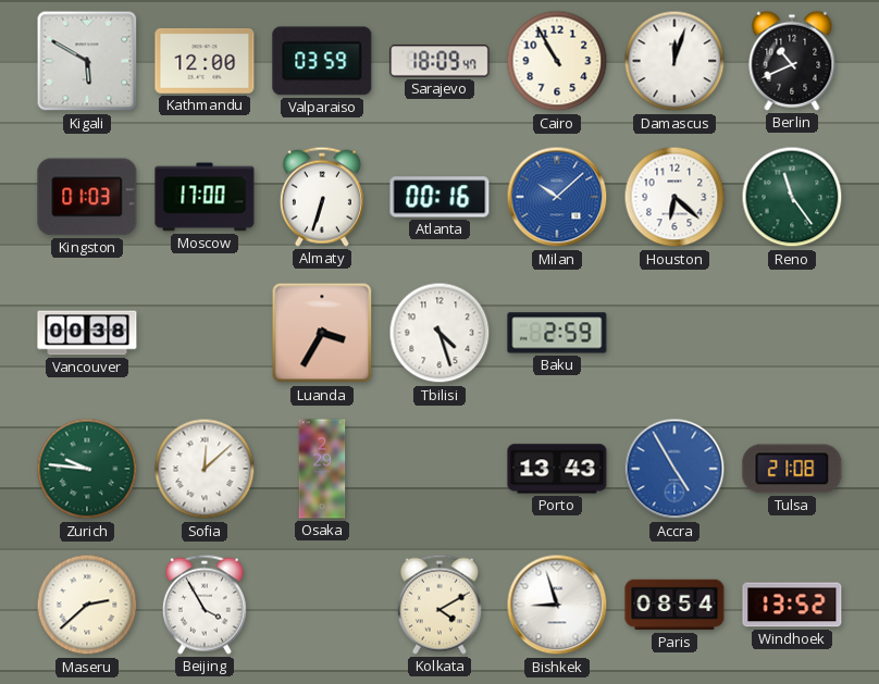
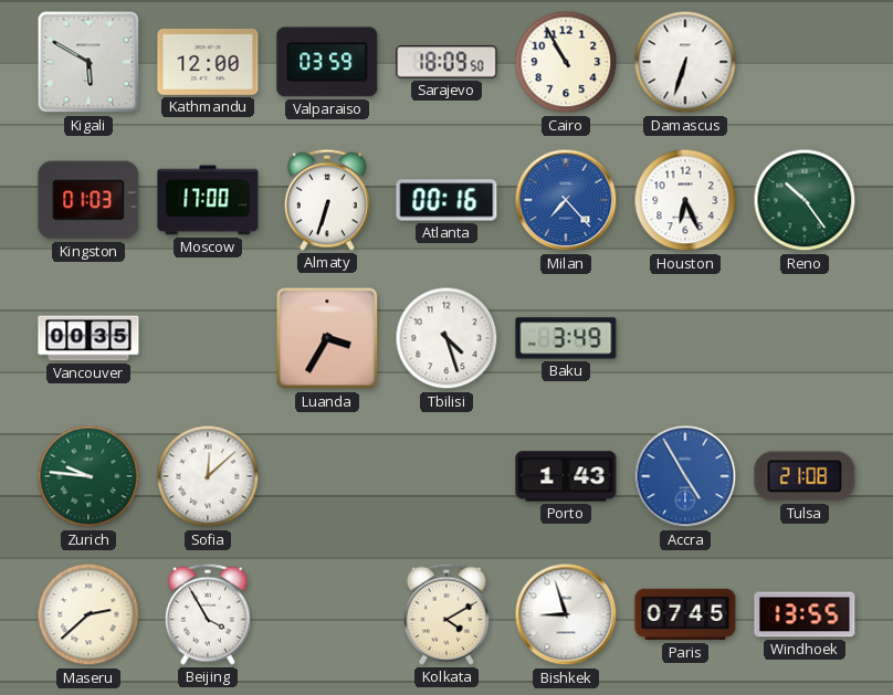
Sarajevo: 18:09:47 -> 18:09:50 (446, 62)
Damascus: 12:03 -> 6:33 (685, 62)
Berlin: 10:41 -> none (792, 61)
Milan: 10:08 -> 7:23 (566, 200)
Houston: 6:22 -> 6:26 (685, 200)
Reno: 11:24 -> 10:24 (805, 200)
Vancouver: 00:38 -> 00:35 (88, 338)
Baku: 2:59 -> 3:49 (566, 338)
Osaka: 2:29 -> none (322, 469)
Porto: 13:43 -> 1:43 (566, 476)
Paris: 08:54 -> 07:45 (685, 614)
Windhoek: 13:52 -> 13:55 (805, 614)
